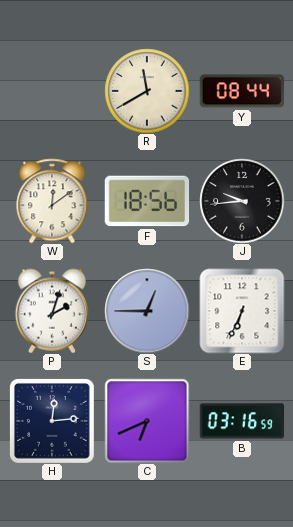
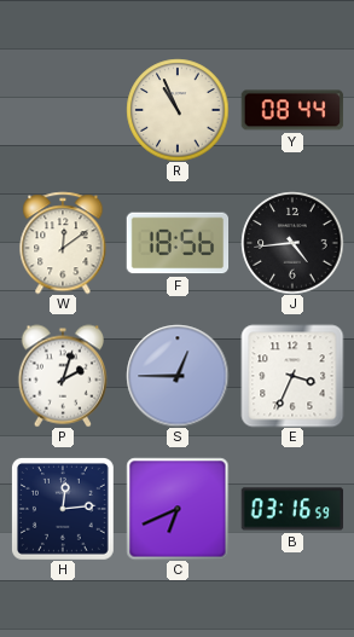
R: 11:40 -> 10:56 (178, 110)
J: 9:44 -> 4:44 (292, 243)
E: 6:34 -> 3:34 (292, 376)
